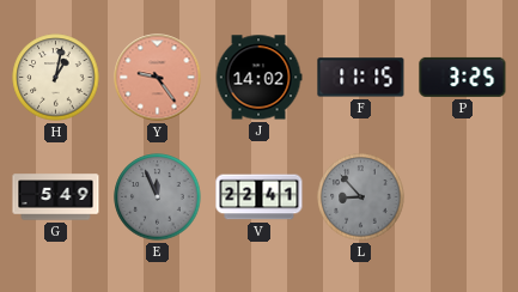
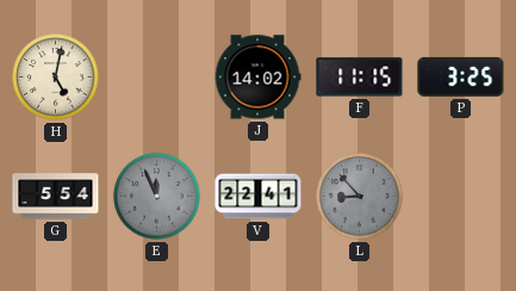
H: 1:02 -> 5:02 (56, 78)
Y: 9:24 -> none (158, 78)
G: 5:49 -> 5:54 (56, 197)
